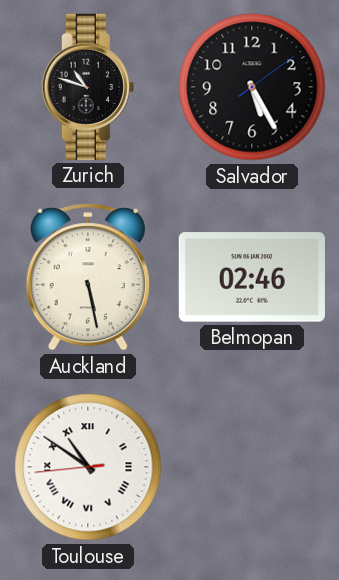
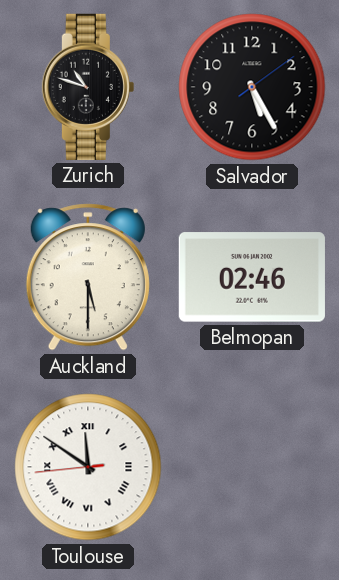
Auckland: 5:28 -> 5:30 (88, 277)
Toulouse: 10:50 -> 11:50 (88, 467)
